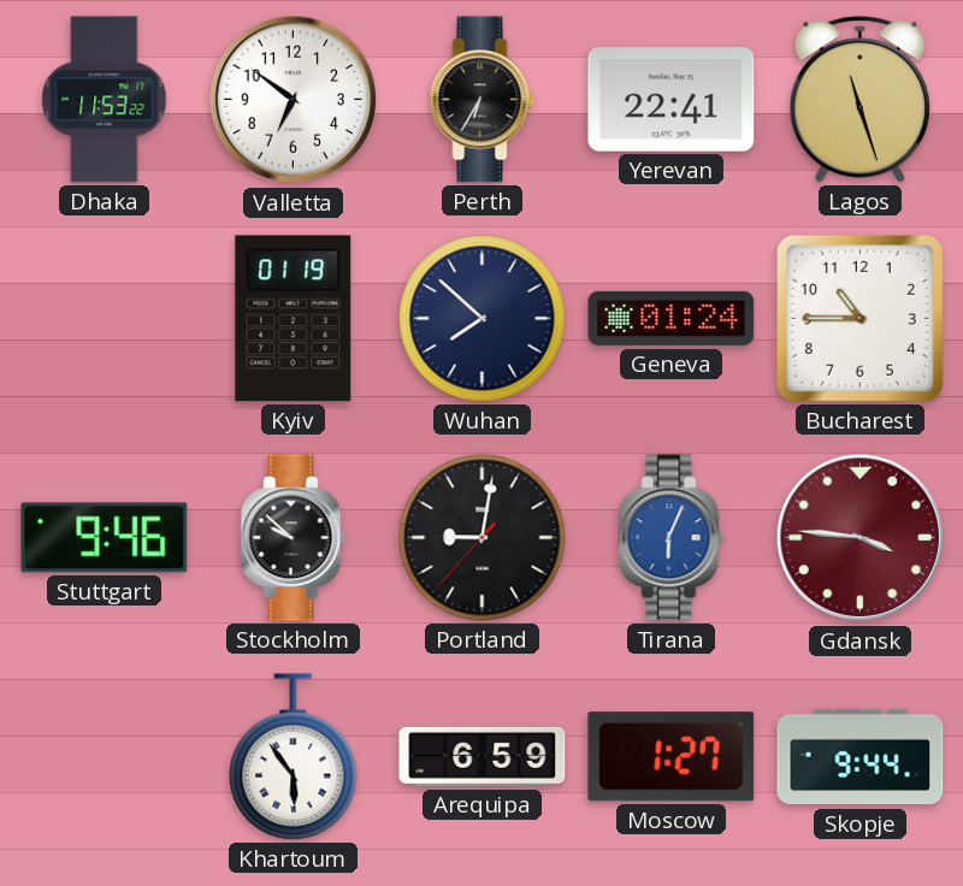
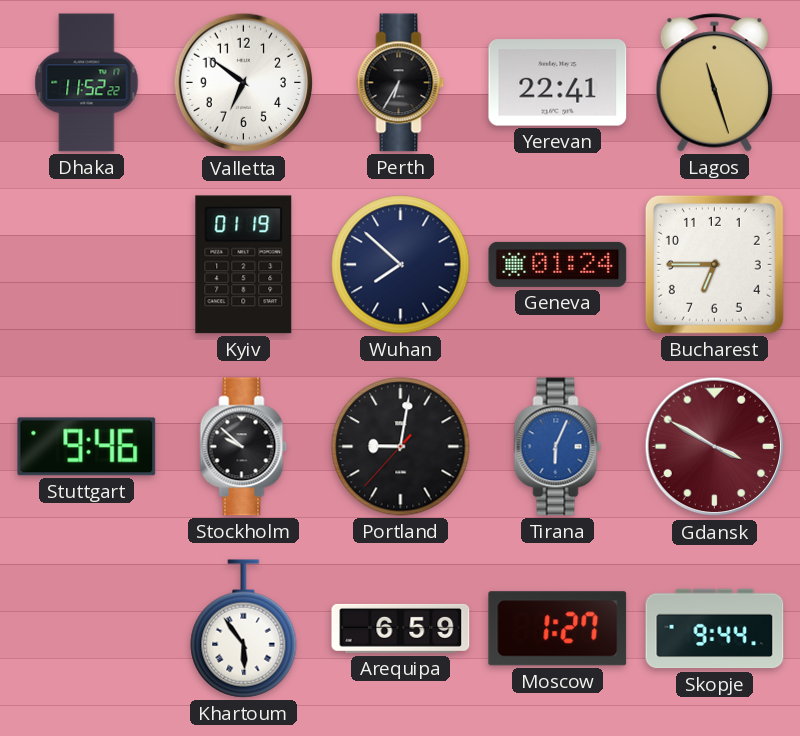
Dhaka: 11:53 -> 11:52 (87, 83)
Bucharest: 10:45 -> 6:45 (714, 264)
Gdansk: 3:46 -> 3:50 (715, 447)
